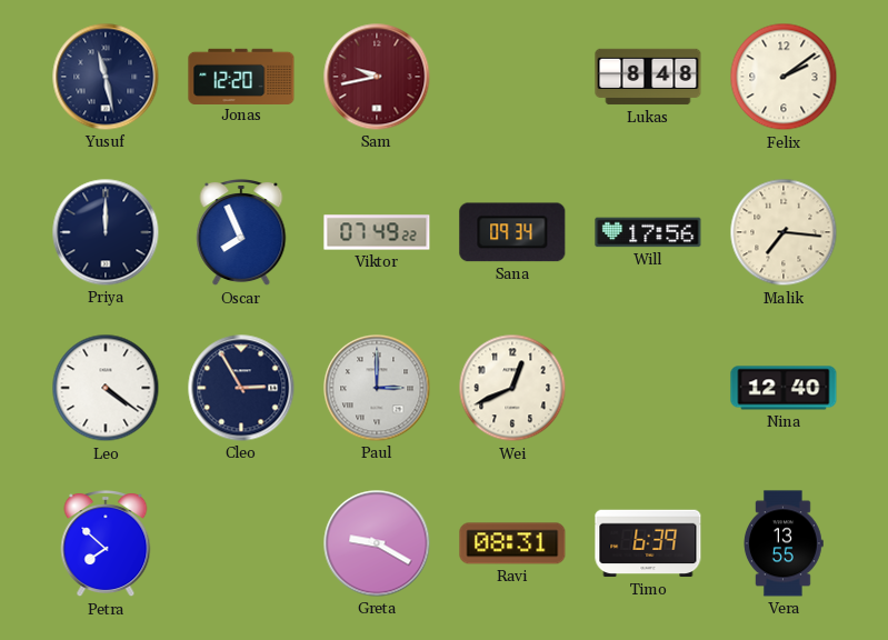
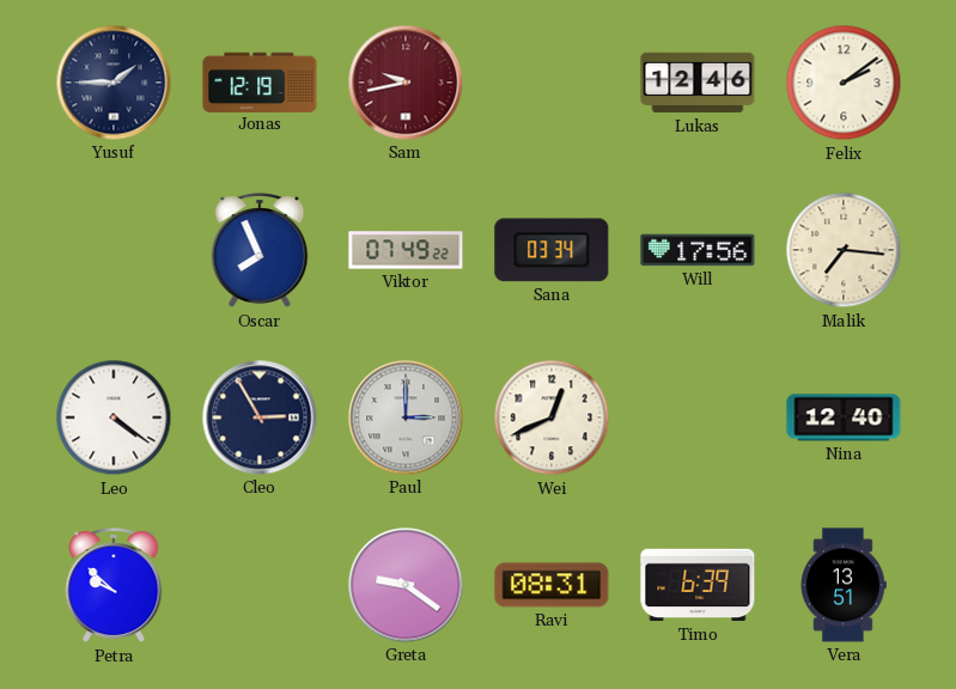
Yusuf: 11:28 -> 1:45 (114, 83)
Jonas: 12:20 -> 12:19 (260, 81)
Lukas: 8:48 -> 12:46 (698, 83)
Priya: 12:00 -> none (106, 232)
Sana: 09:34 -> 03:34 (552, 250)
Petra: 7:52 -> 9:52 (114, 586)
Greta: 9:20 -> 9:21 (406, 585)
Vera: 13:55 -> 13:51 (844, 585)
